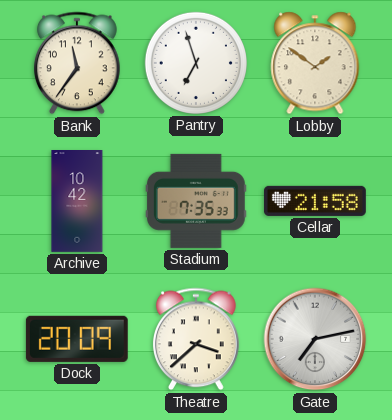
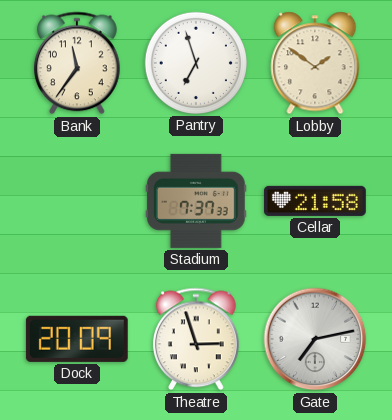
Archive: 10:42 -> none (77, 202)
Stadium: 7:35 -> 7:37 (196, 201)
Theatre: 3:38 -> 2:57 (196, 339)
